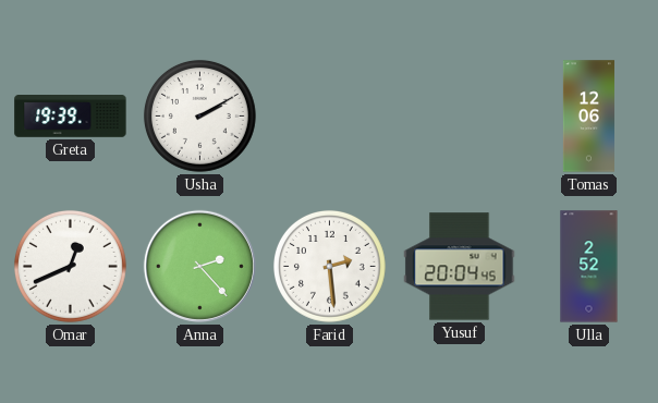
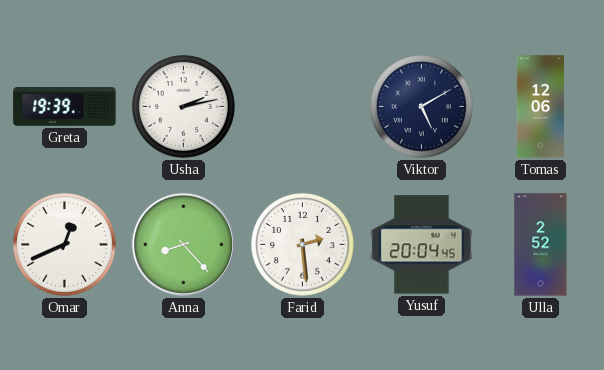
Usha: 2:10 -> 2:13 (183, 106)
Viktor: none -> 5:10 (421, 106)
Anna: 2:23 -> 8:23 (183, 244)
